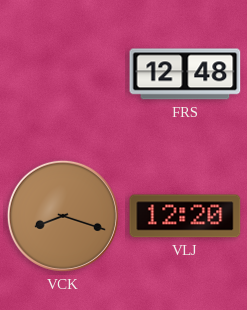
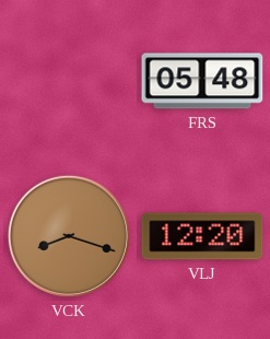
FRS: 12:48 -> 05:48 (202, 81)
